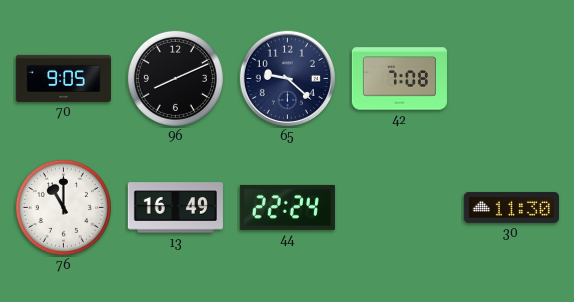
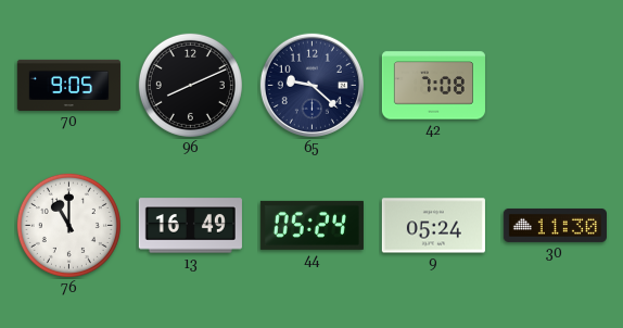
44: 22:24 -> 05:24 (311, 225)
9: none -> 05:24 (433, 226)
